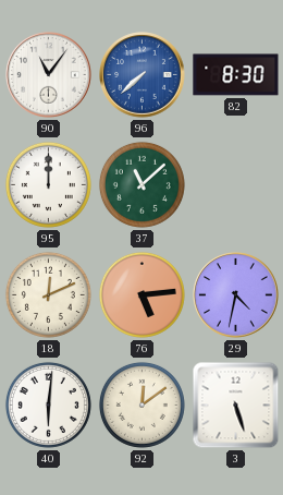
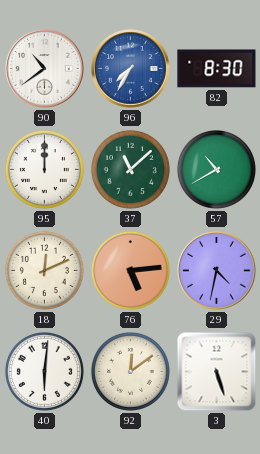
90: 11:06 -> 10:39 (45, 69)
96: 7:38 -> 7:35 (131, 69)
57: none -> 10:40 (216, 169)
